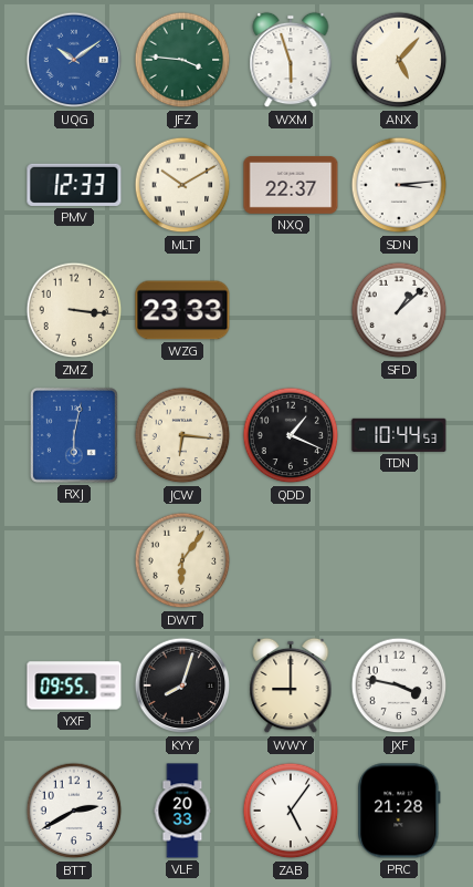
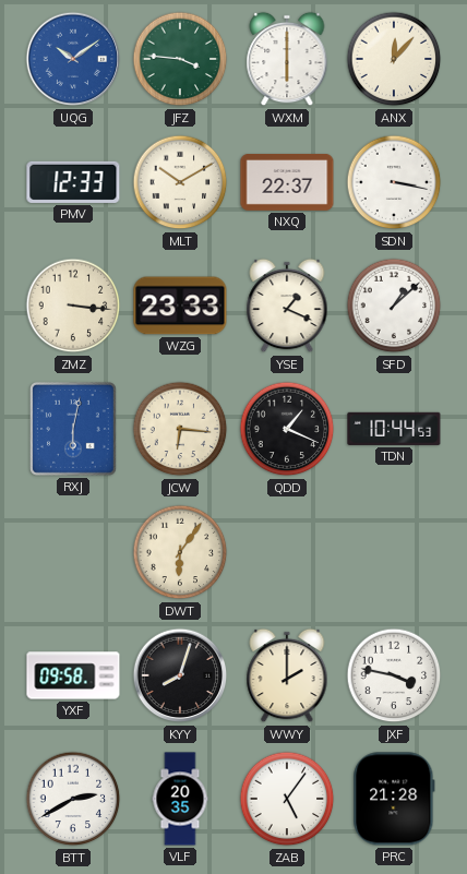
WXM: 5:57 -> 6:00 (287, 59)
ANX: 5:07 -> 12:07 (394, 59)
SDN: 3:14 -> 3:17 (394, 182)
YSE: none -> 1:19 (287, 306)
YXF: 09:55 -> 09:58 (73, 675)
WWY: 9:00 -> 2:00 (287, 675)
VLF: 20:33 -> 20:35 (180, 799)
